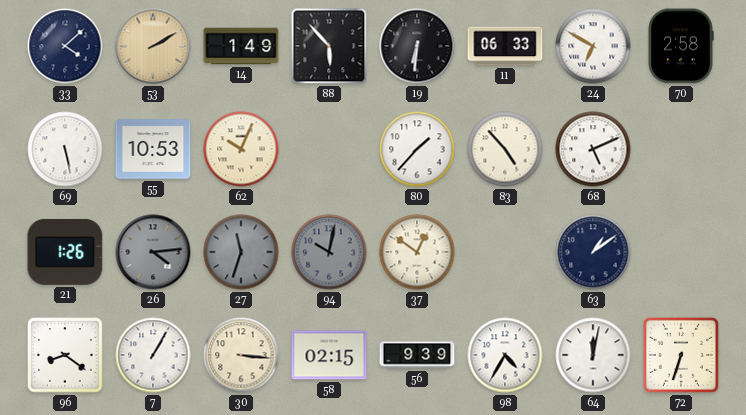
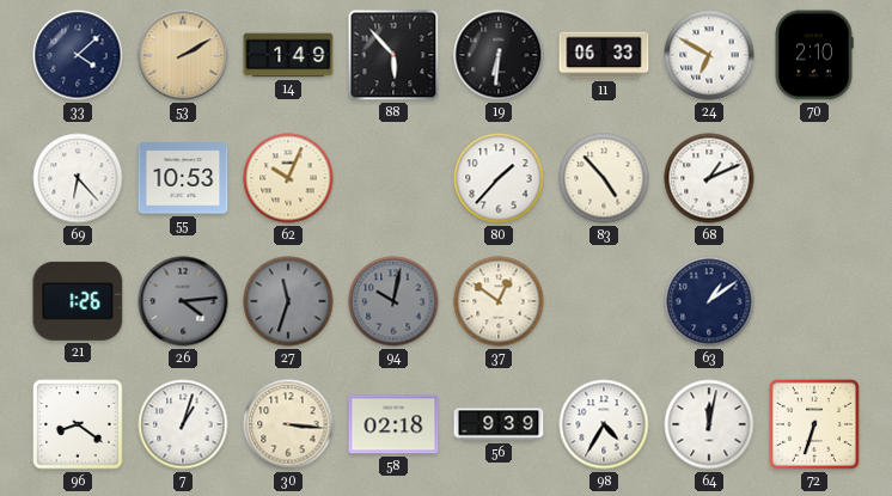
70: 2:58 -> 2:10 (814, 55)
69: 5:28 -> 6:23 (78, 178)
68: 5:11 -> 1:11 (709, 178)
7: 1:05 -> 1:03 (183, 424)
58: 02:15 -> 02:18 (393, 424)
